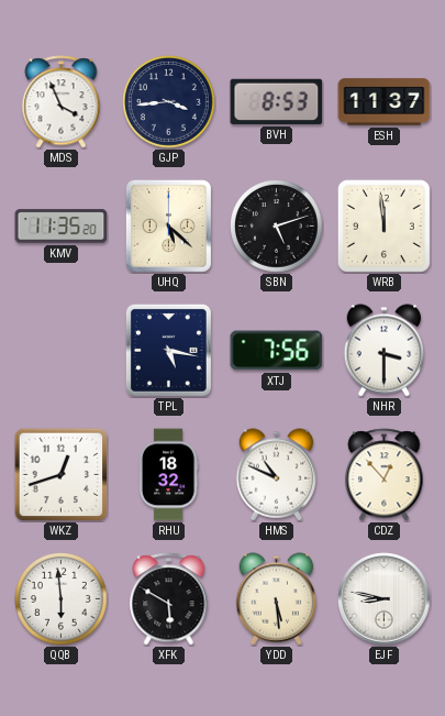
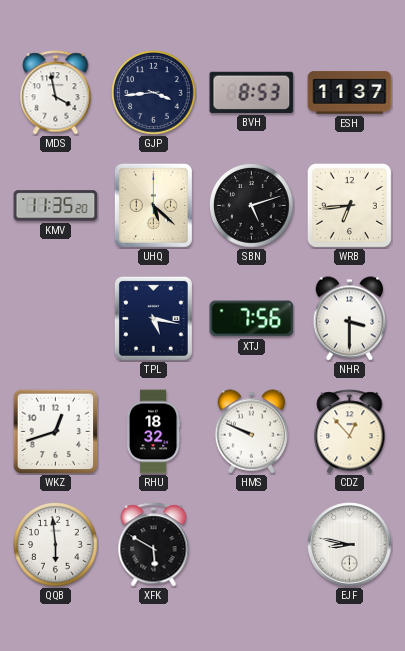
MDS: 3:56 -> 3:58 (56, 93)
WRB: 11:59 -> 6:44 (349, 205)
HMS: 10:49 -> 9:49 (252, 432)
YDD: 5:29 -> none (277, 599)
